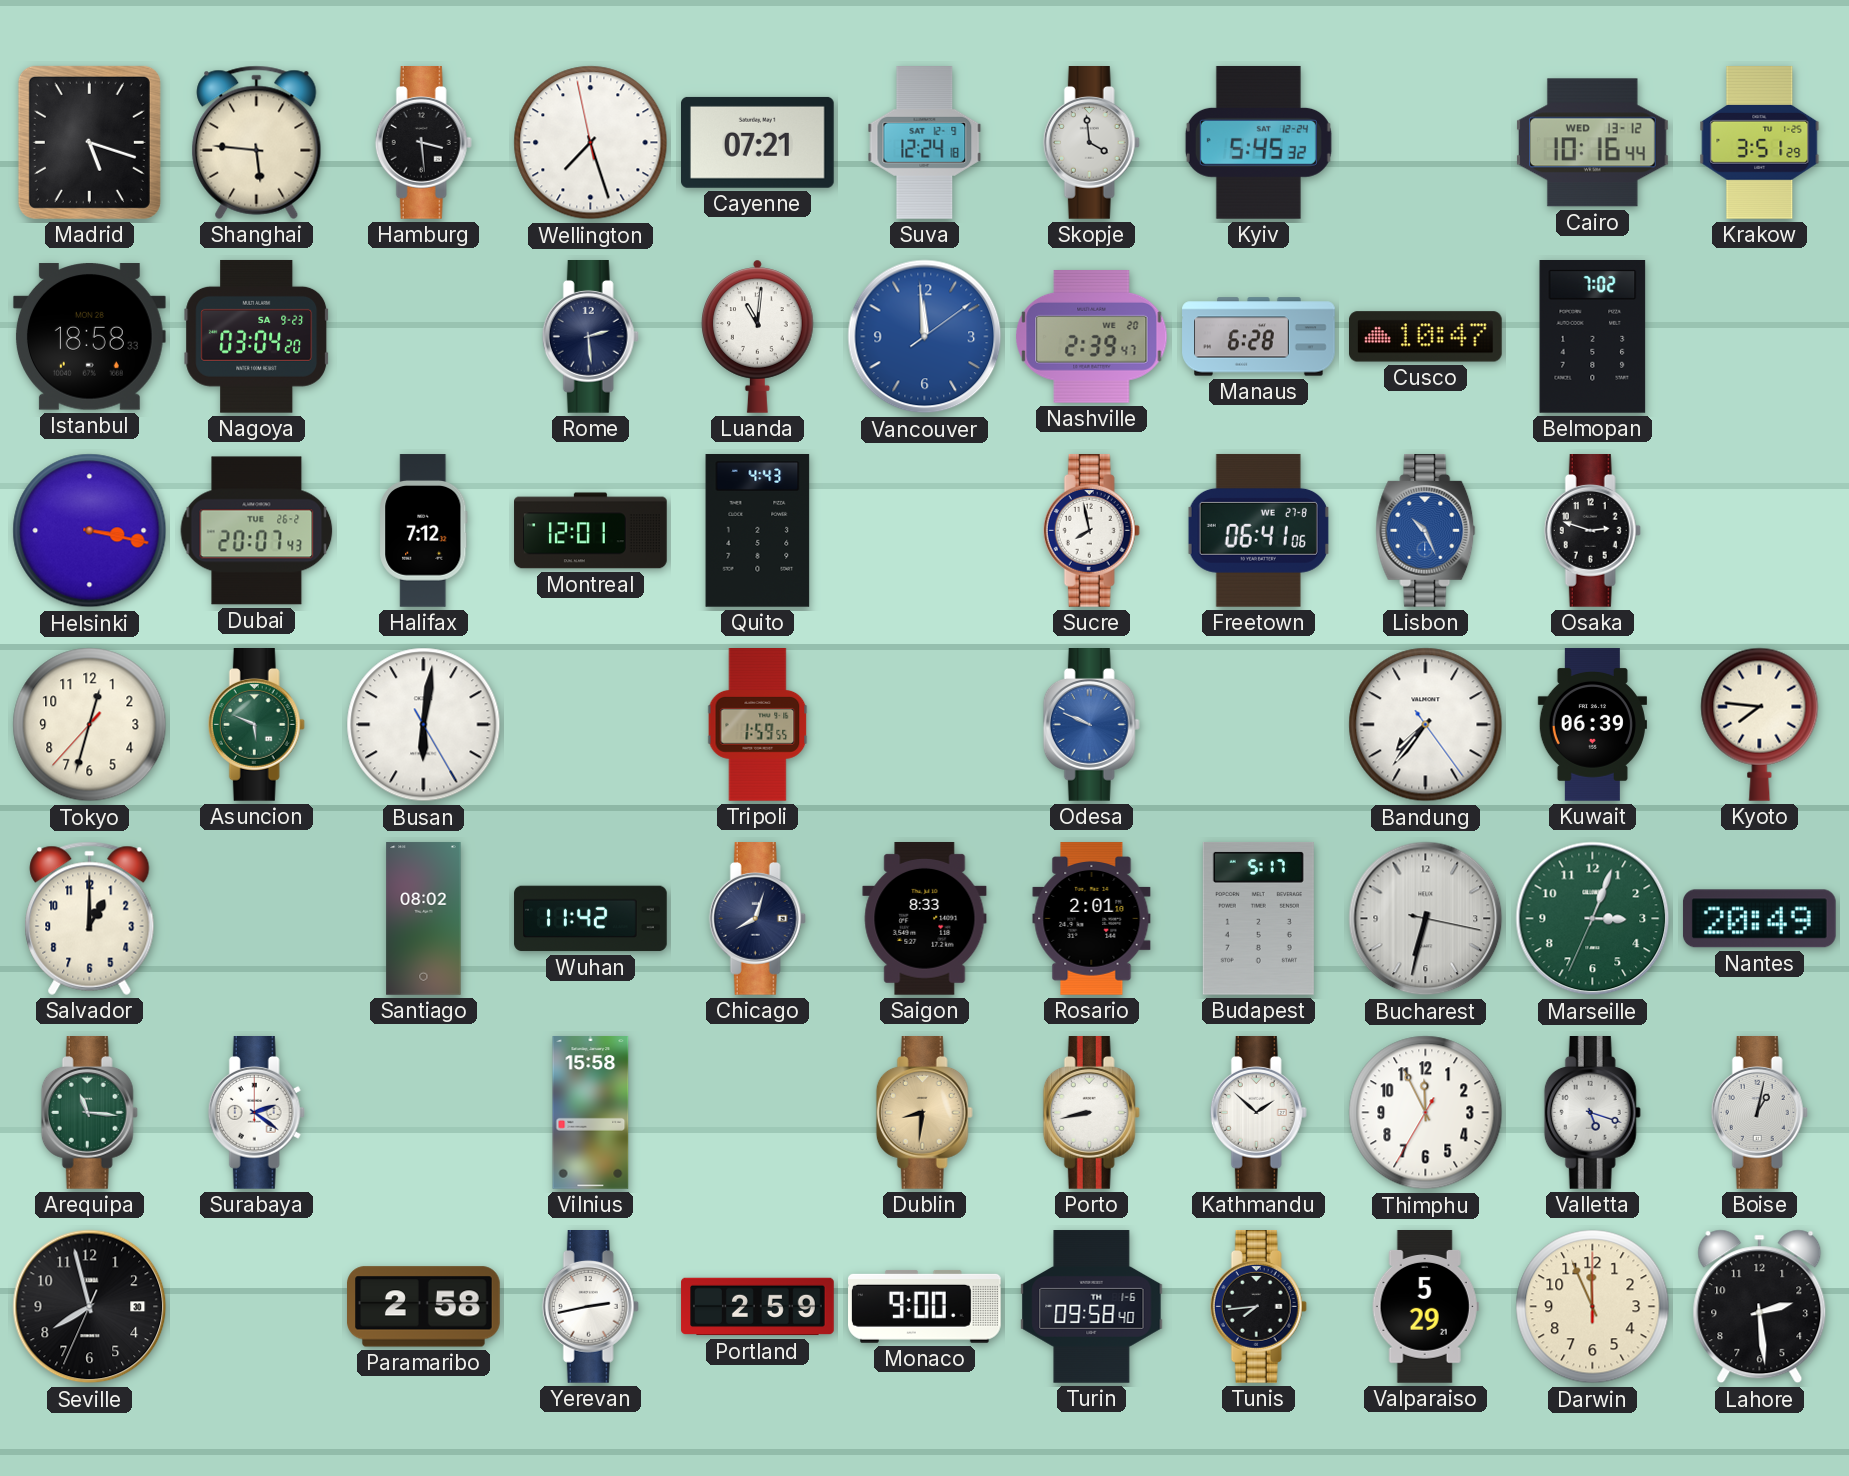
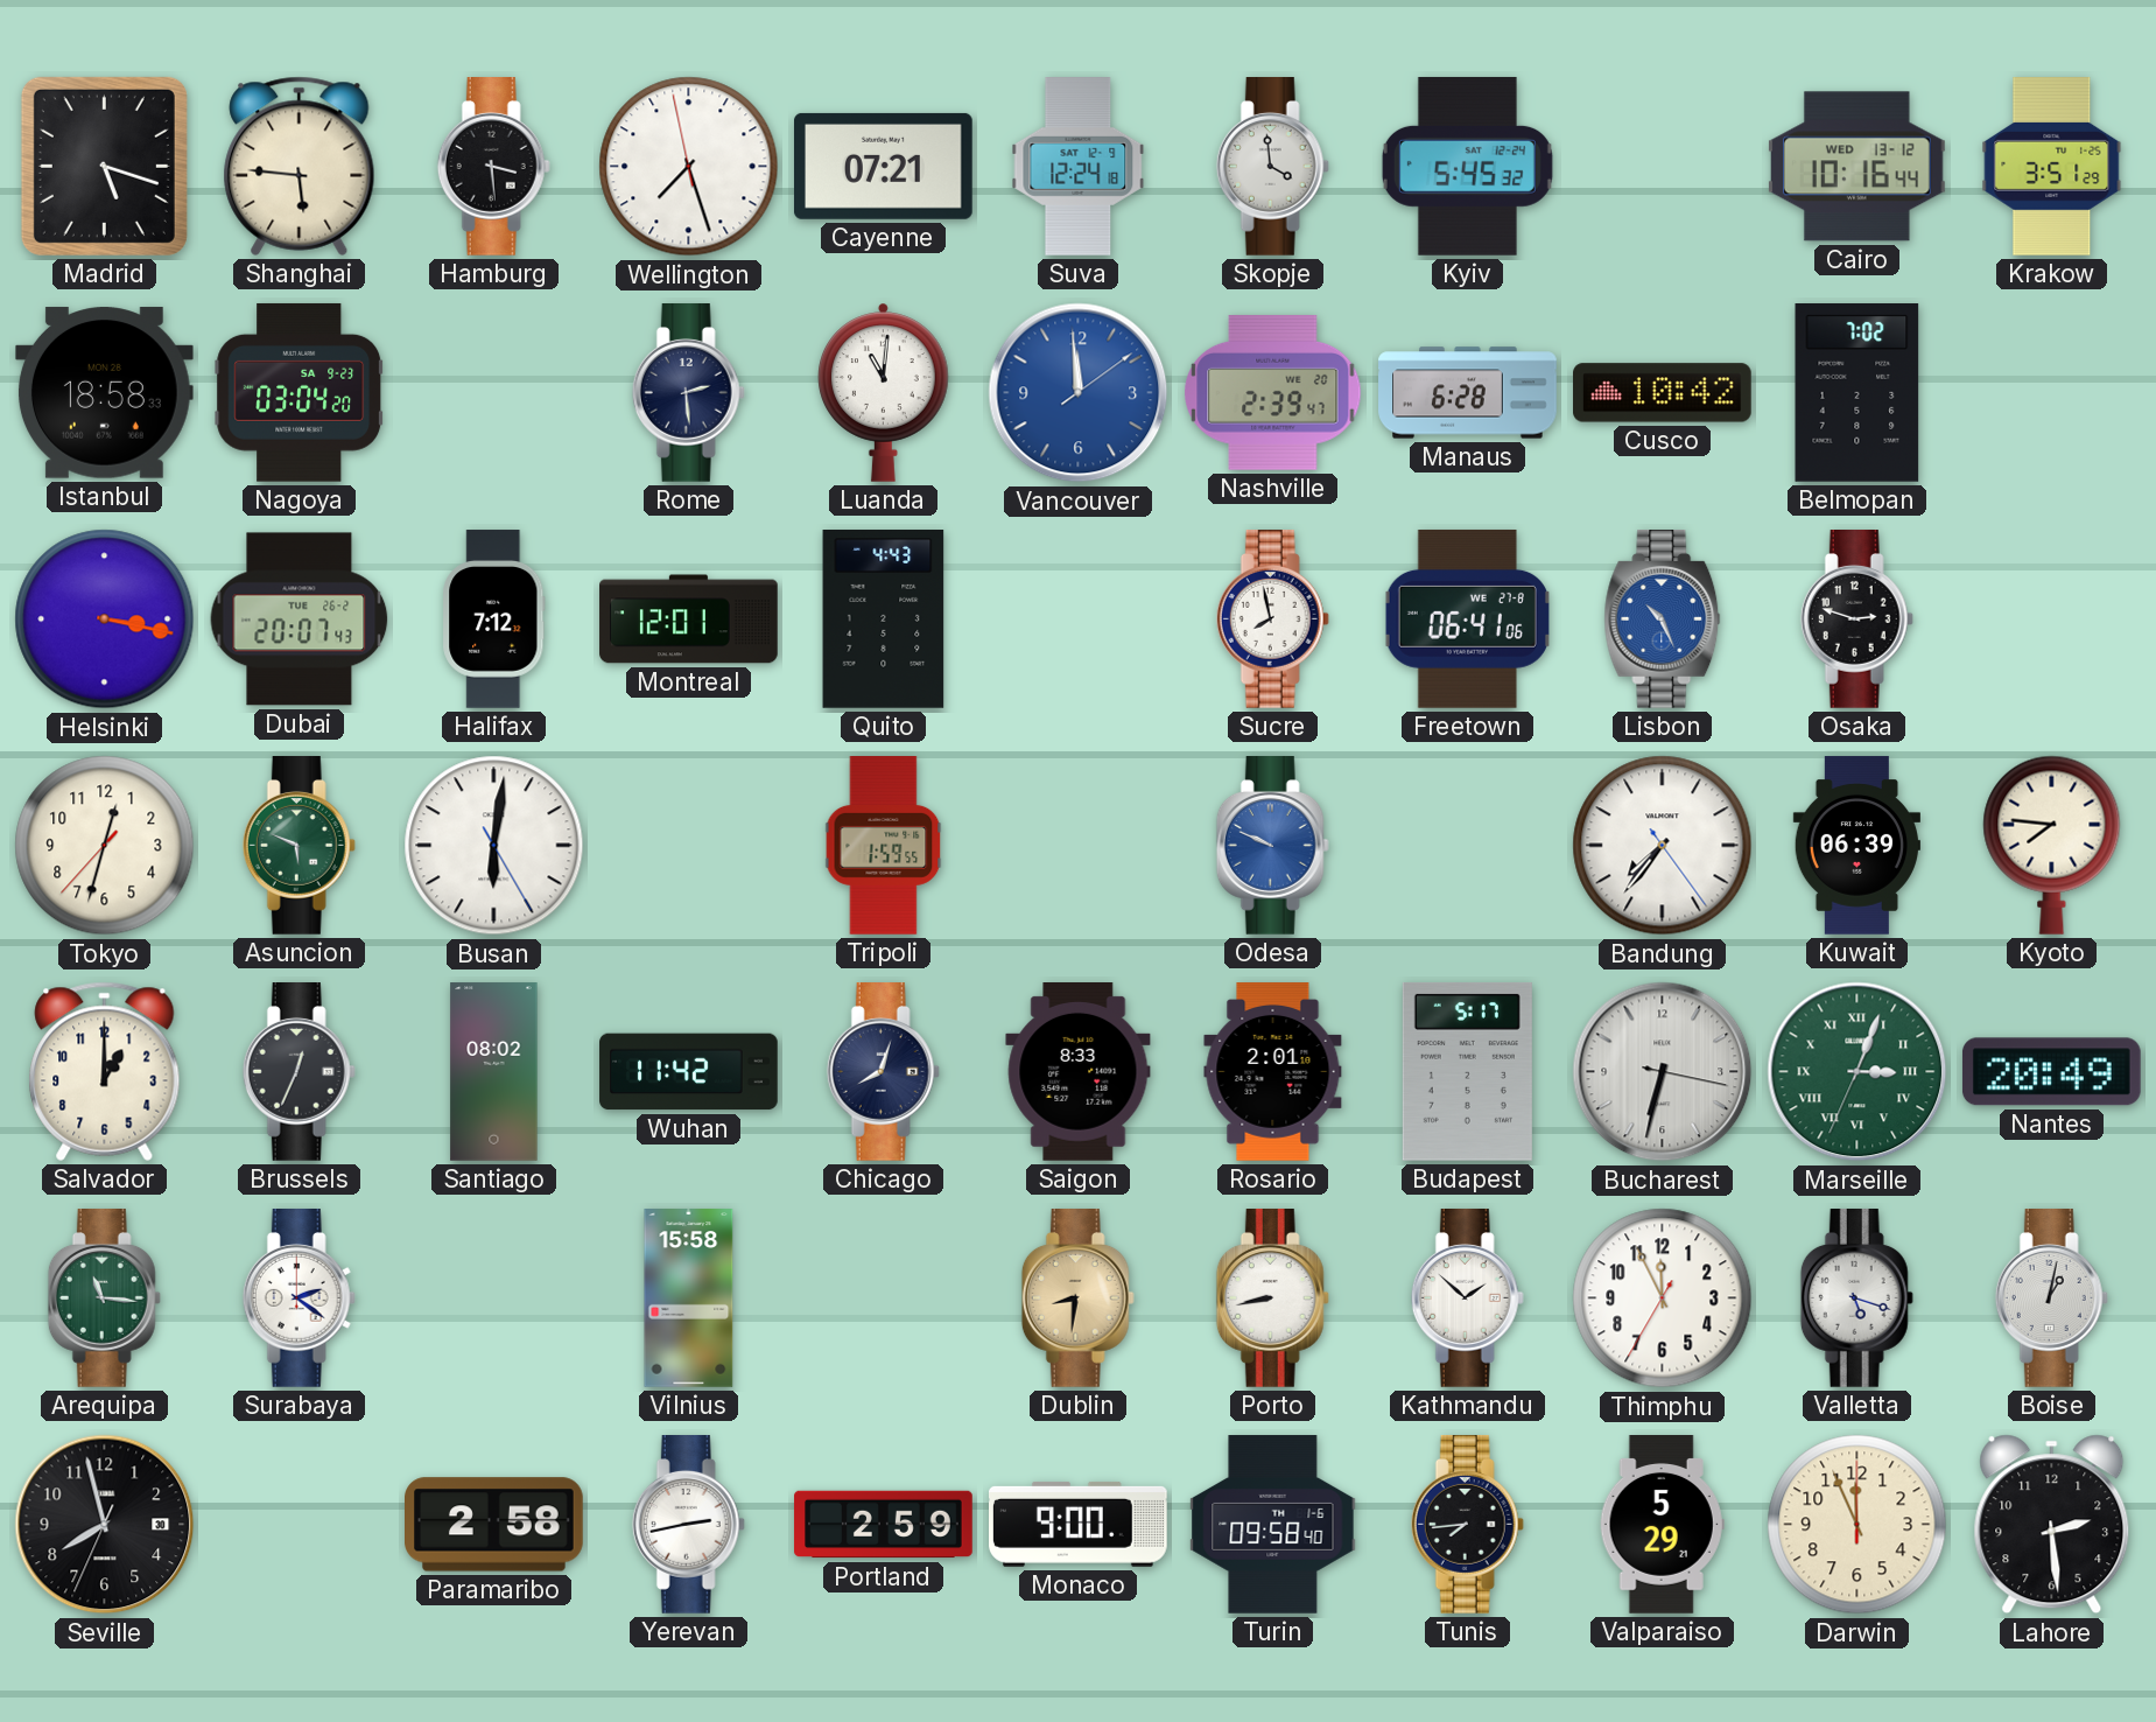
Cusco: 10:47 -> 10:42 (1663, 393)
Brussels: none -> 12:34 (299, 1072)
Marseille numerals: Arabic -> Roman (1857, 1072)
